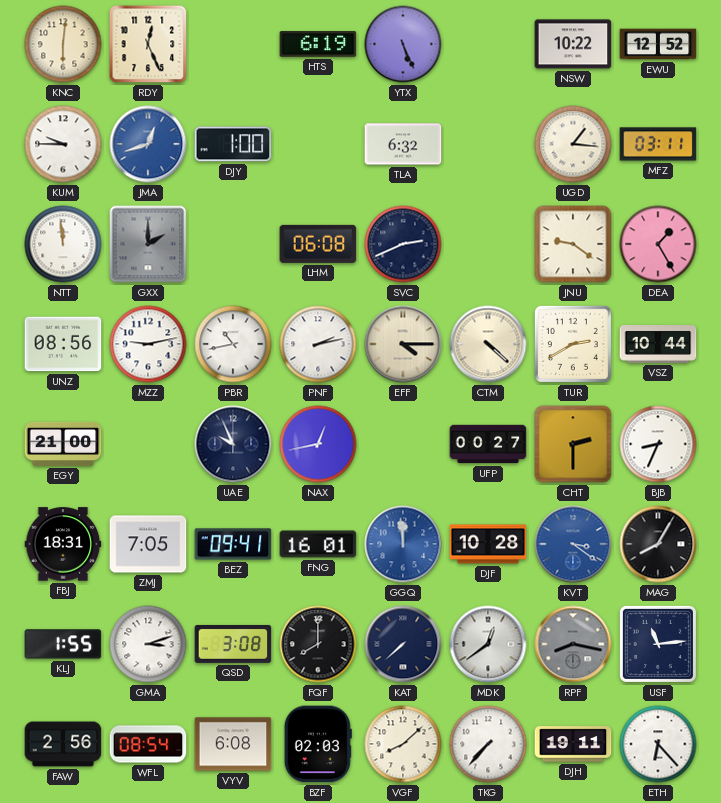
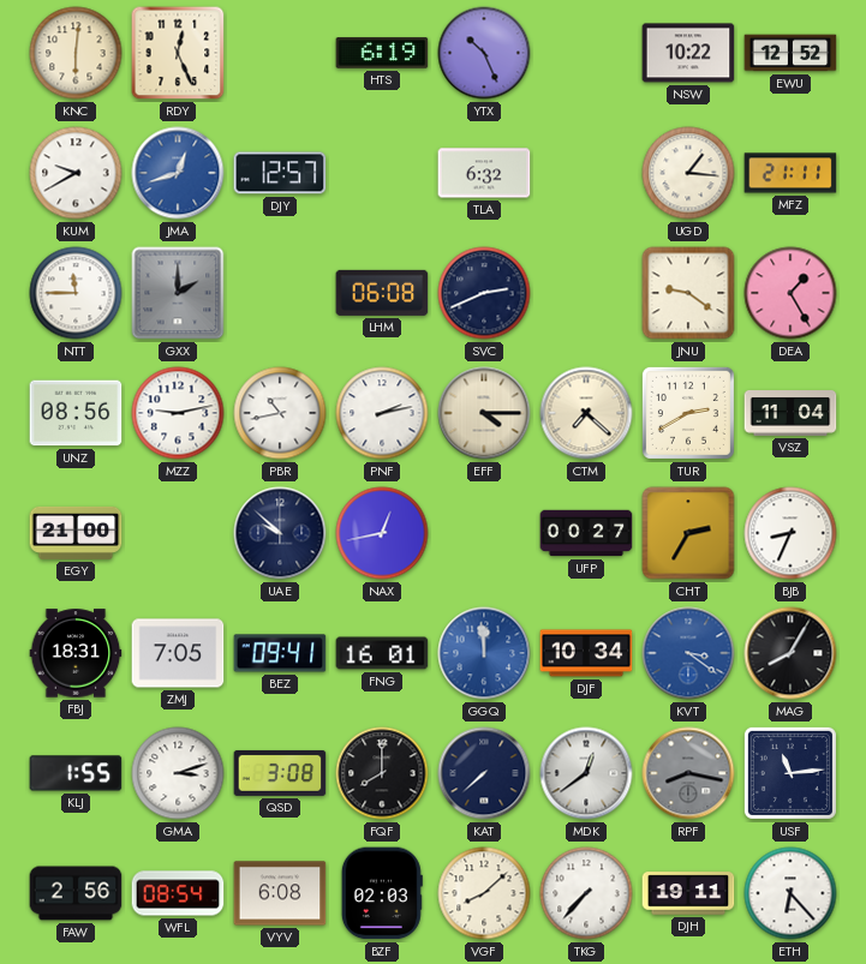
YTX: 5:26 -> 10:26 (484, 53)
KUM: 9:45 -> 9:40 (76, 173)
DJY: 1:00 -> 12:57 (280, 173)
MFZ: 03:11 -> 21:11 (790, 173)
NTT: 11:59 -> 11:45 (76, 293)
CTM: 4:22 -> 7:22 (586, 413)
VSZ: 10:44 -> 11:04 (790, 414)
UAE: 9:56 -> 9:52 (280, 533)
CHT: 2:30 -> 2:35 (688, 533)
DJF: 10:28 -> 10:34 (586, 653)
